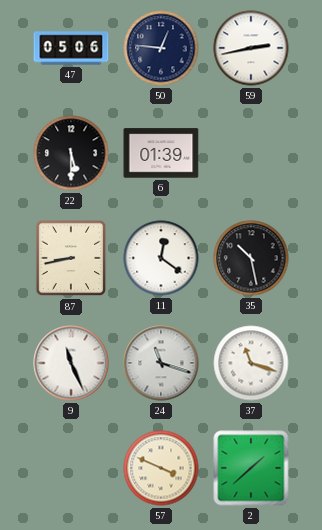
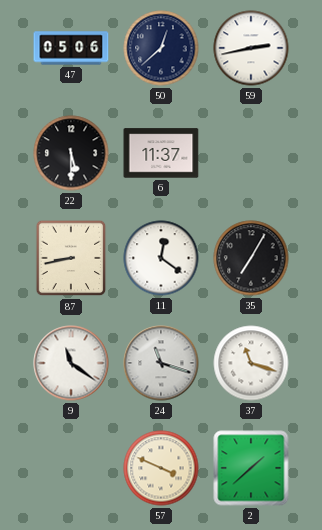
50: 12:46 -> 12:38 (161, 48)
6: 01:39 -> 11:37 (161, 153)
35: 10:28 -> 7:05 (251, 258)
9: 11:26 -> 11:21 (71, 363)
